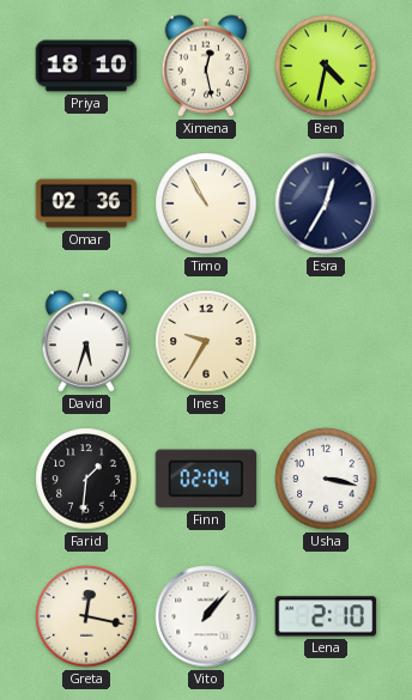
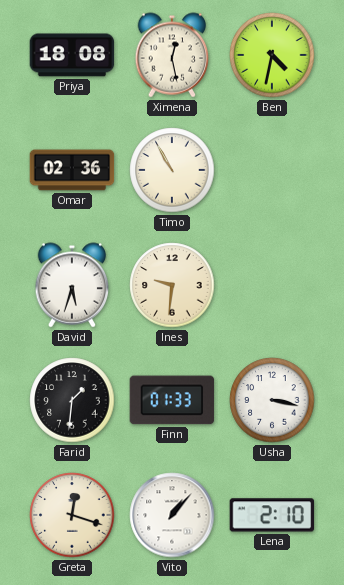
Priya: 18:10 -> 18:08 (72, 55)
Esra: 12:35 -> none (326, 203)
Ines: 9:35 -> 9:31 (172, 285)
Finn: 02:04 -> 01:33 (172, 400)
Greta: 12:17 -> 12:18 (72, 515)
